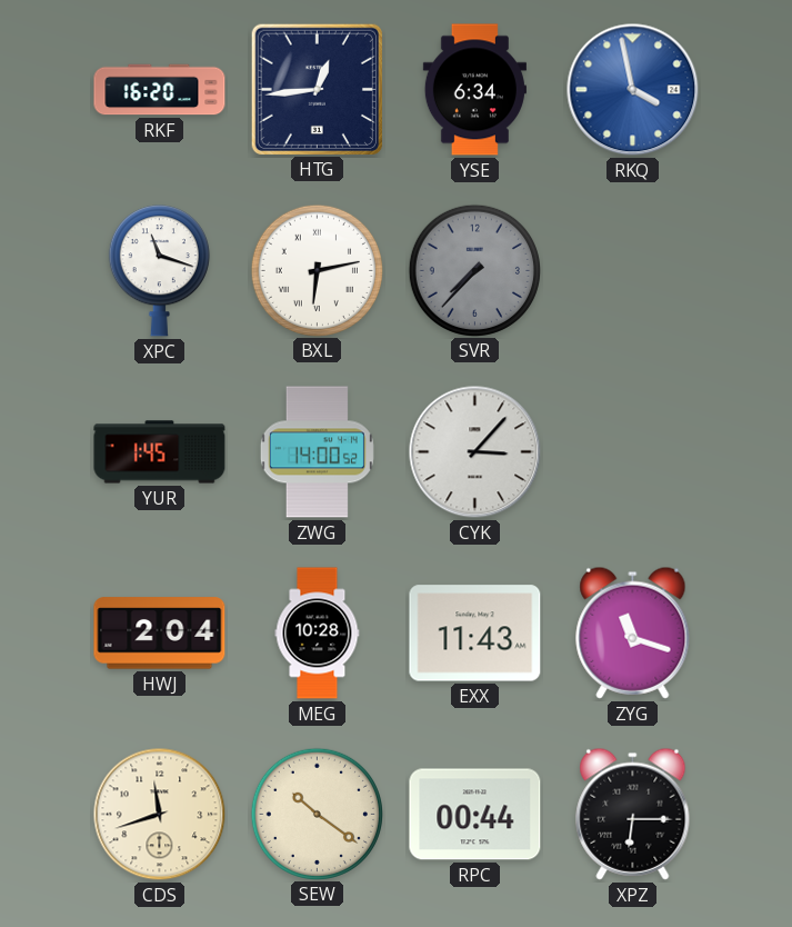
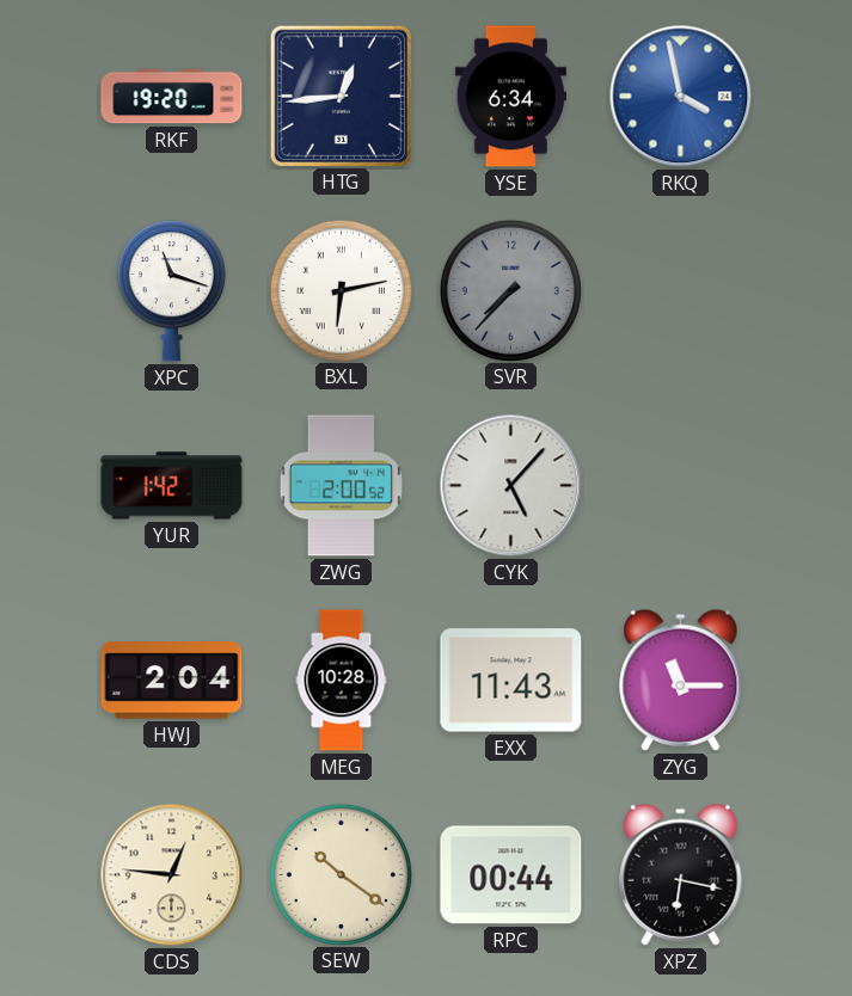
RKF: 16:20 -> 19:20 (172, 97)
YUR: 1:45 -> 1:42 (172, 486)
ZWG: 14:00 -> 2:00 (341, 486)
CYK: 3:07 -> 5:07 (511, 486)
ZYG: 11:18 -> 11:15 (681, 680)
CDS: 11:42 -> 12:46 (172, 875)
XPZ: 6:15 -> 6:17 (681, 874)
